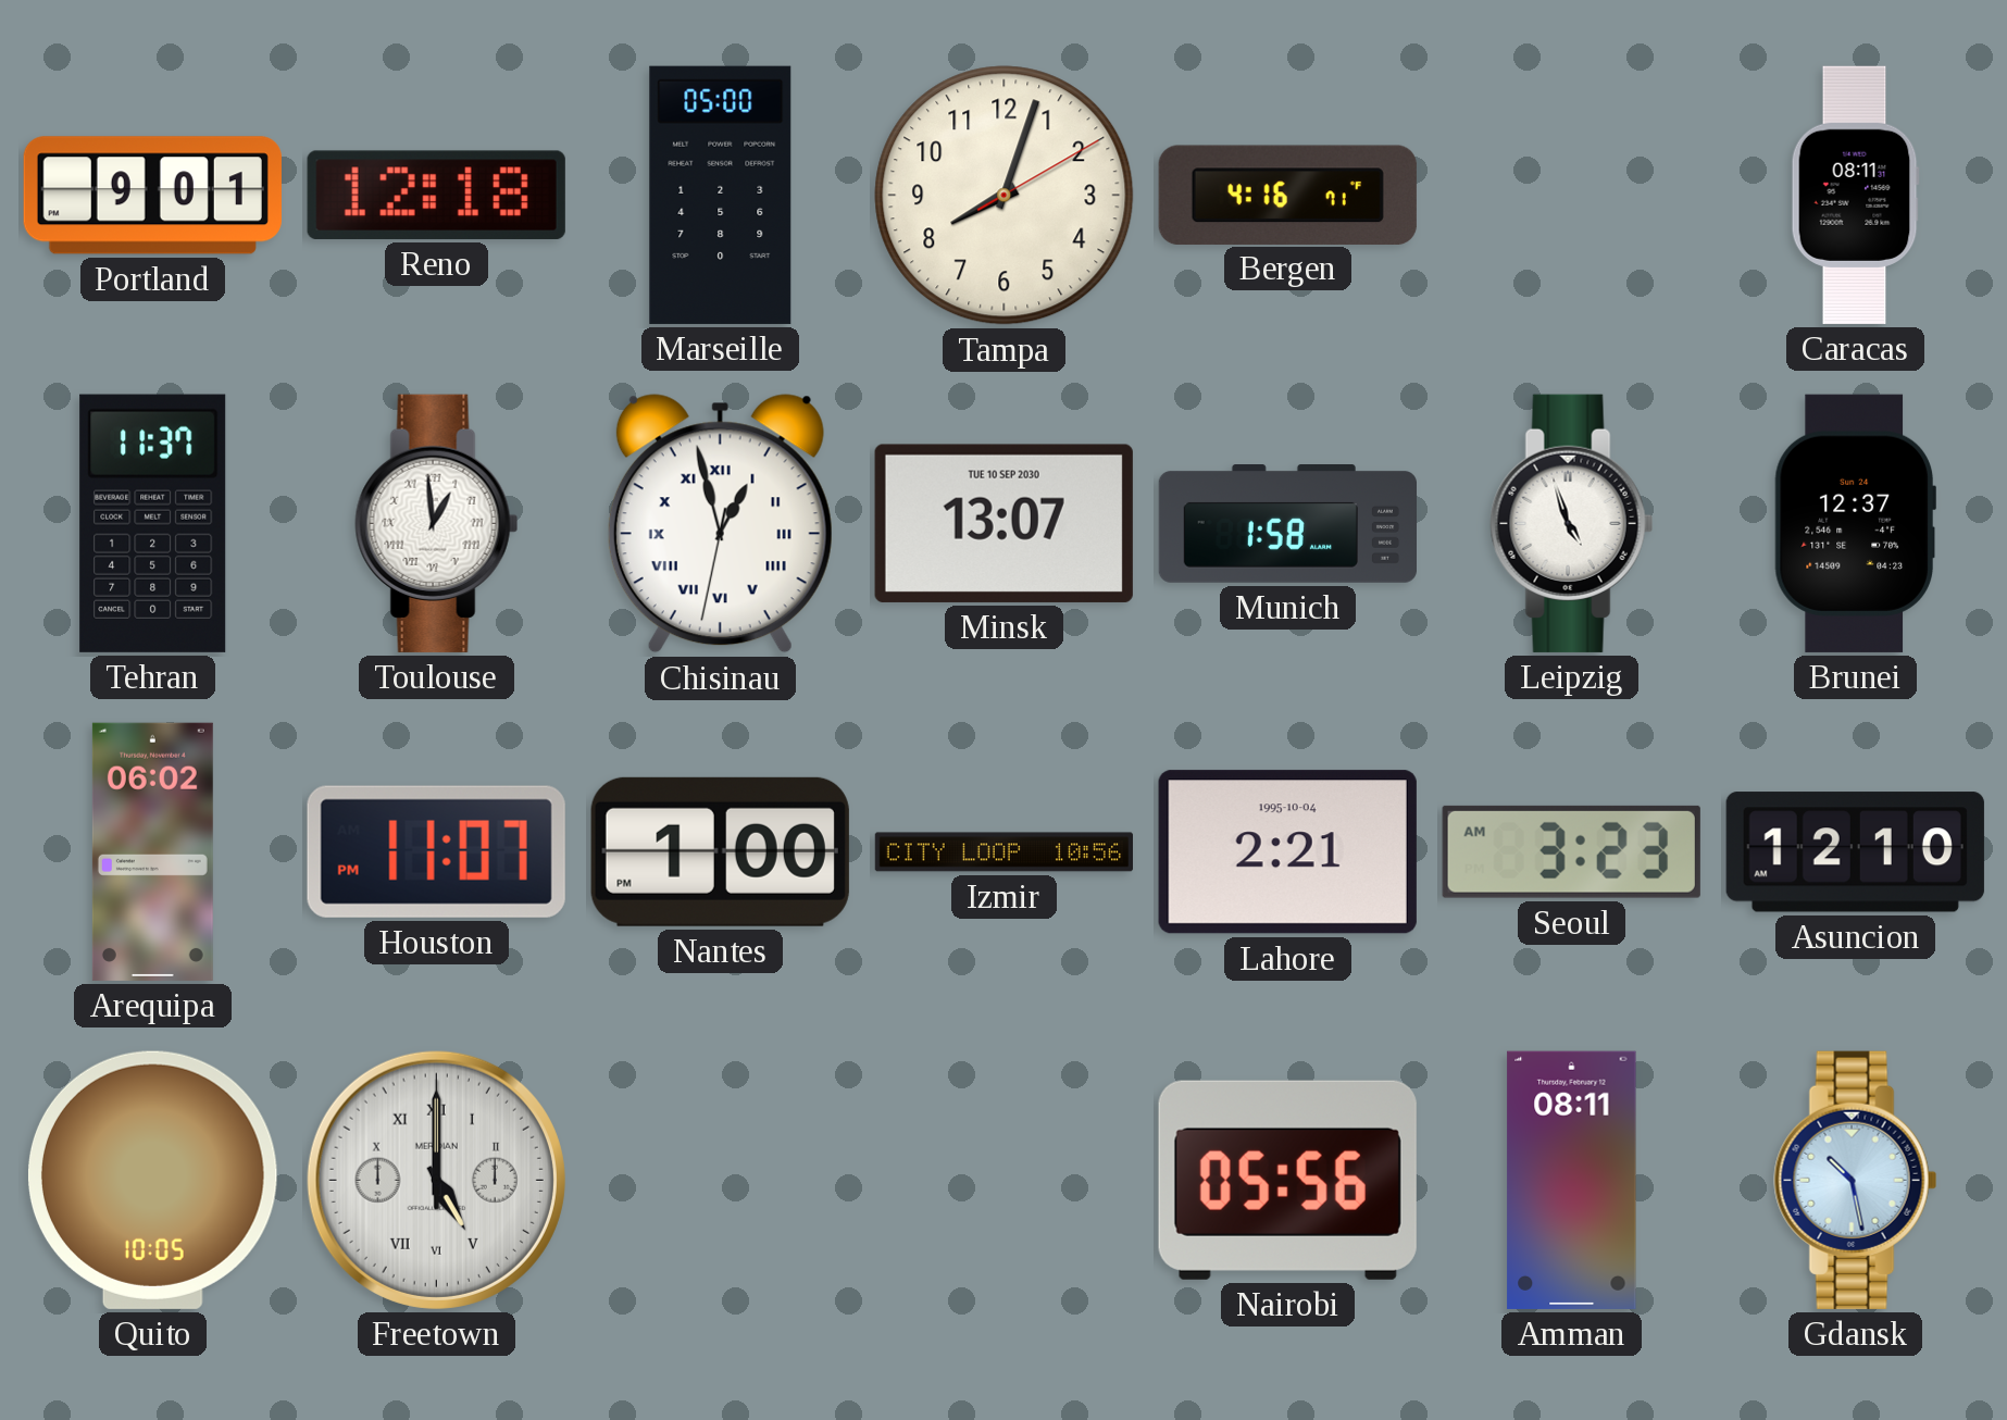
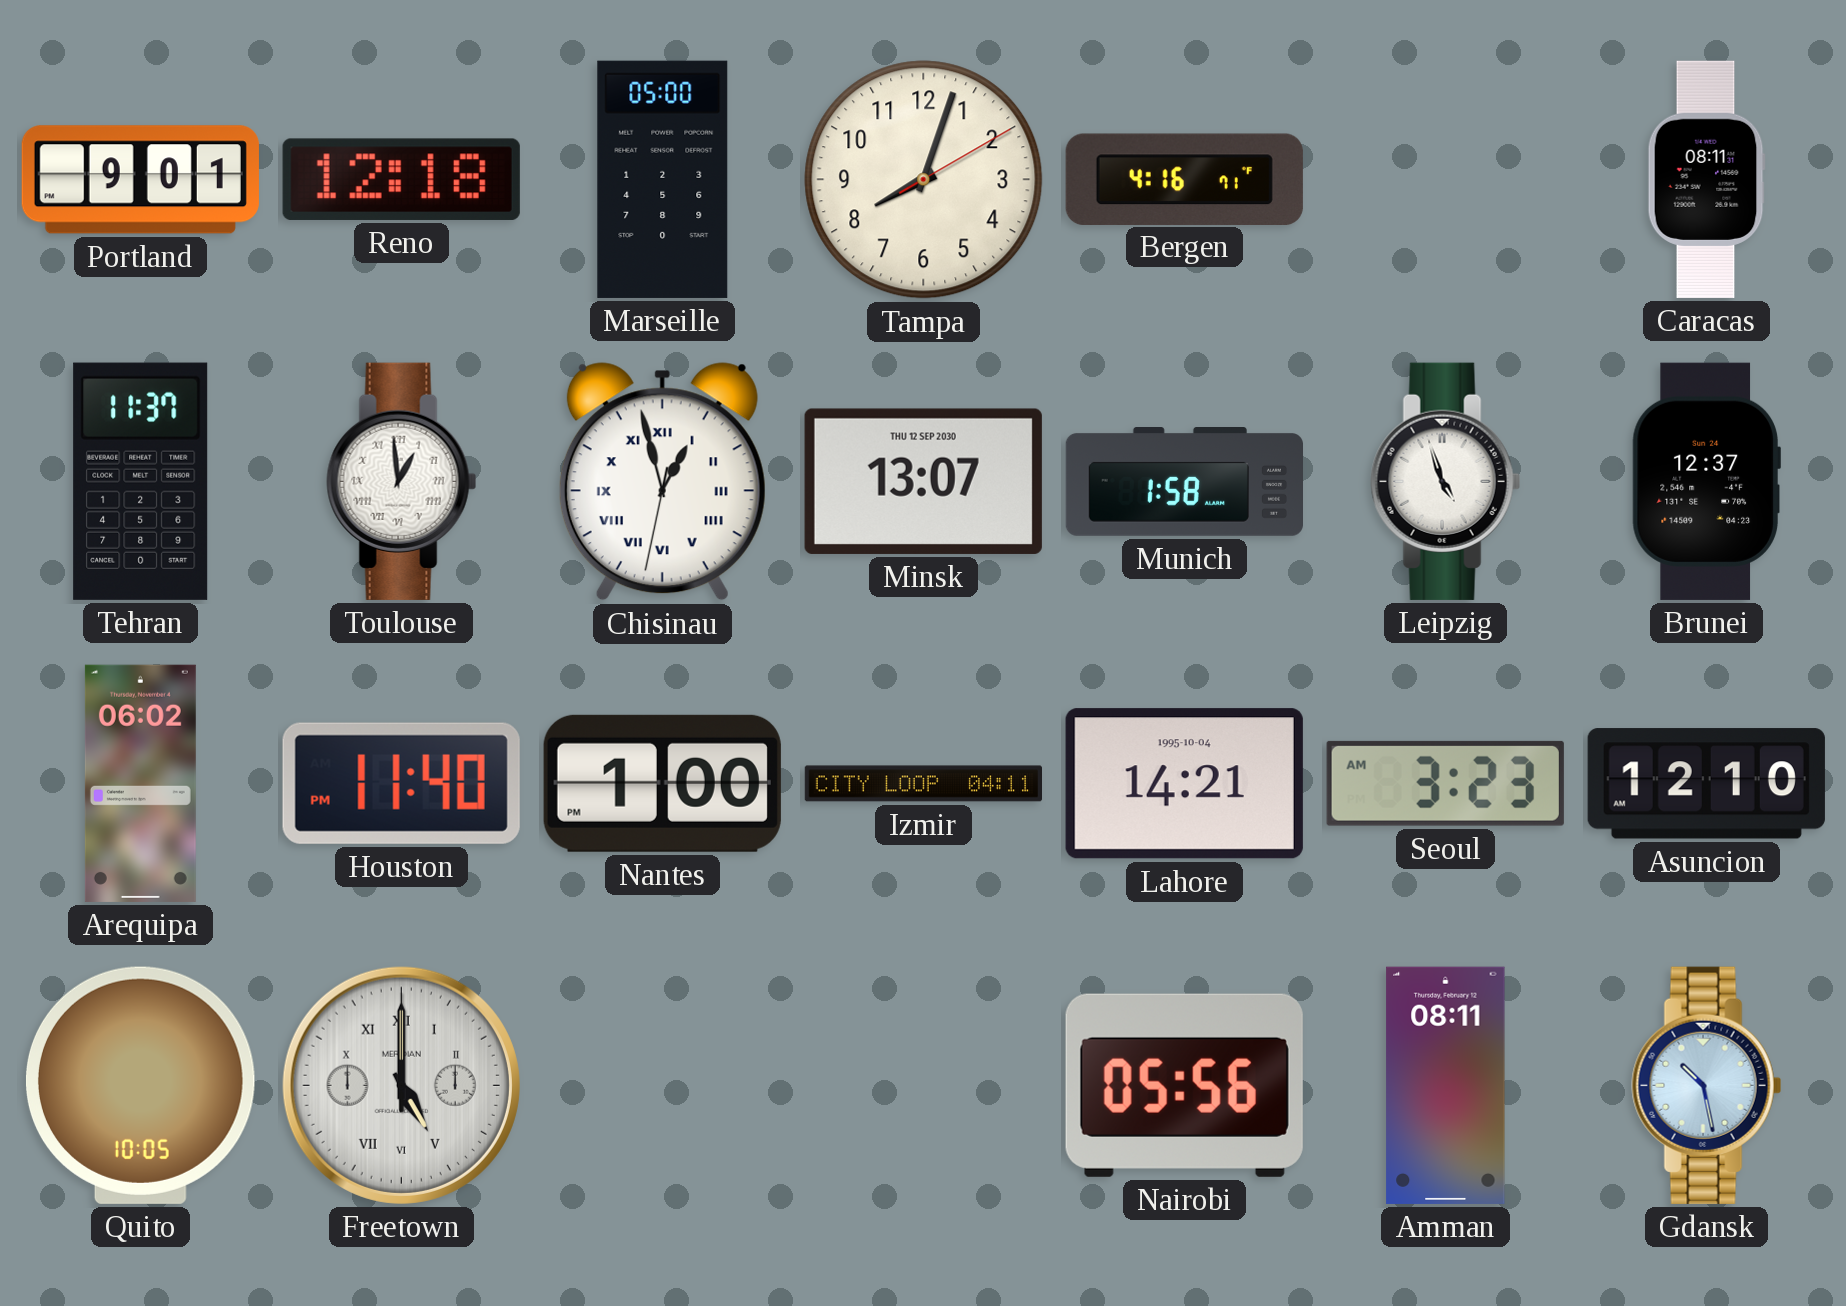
Minsk date: TUE 10 SEP 2030 -> THU 12 SEP 2030 (923, 481)
Houston: 11:07 -> 11:40 (401, 783)
Izmir: 10:56 -> 04:11 (923, 784)
Lahore: 2:21 -> 14:21 (1184, 784)
